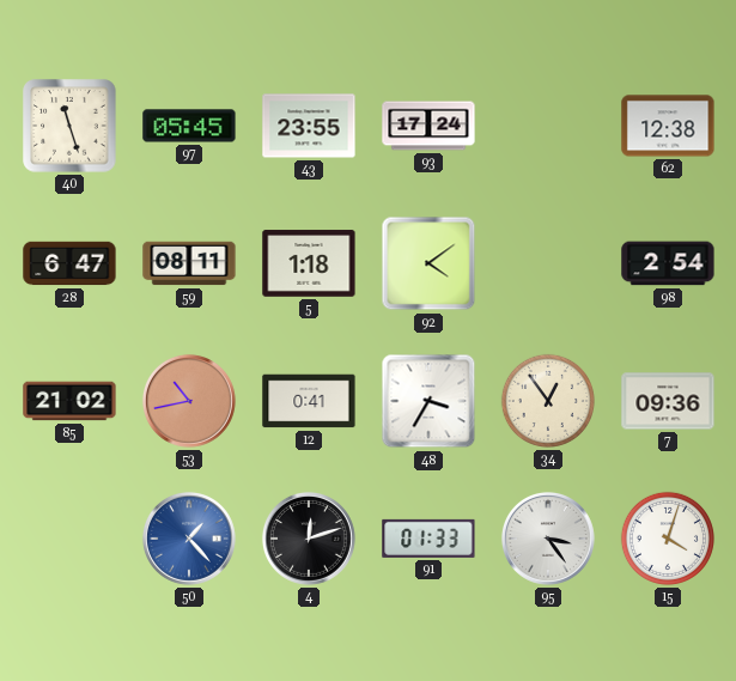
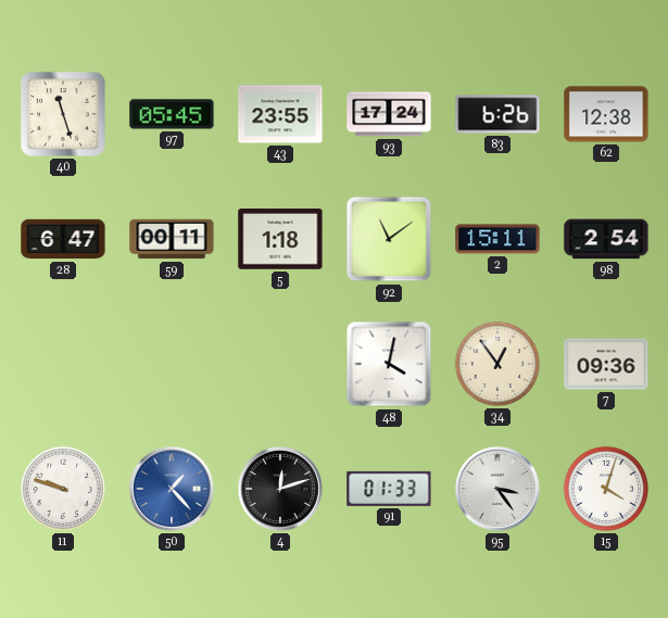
83: none -> 6:26 (497, 114)
59: 08:11 -> 00:11 (172, 239)
92: 4:09 -> 11:09 (389, 239)
2: none -> 15:11 (497, 239)
85: 21:02 -> none (69, 401)
53: 10:43 -> none (189, 401)
12: 0:41 -> none (309, 401)
48: 3:35 -> 4:02 (389, 364)
11: none -> 9:48 (63, 489)
